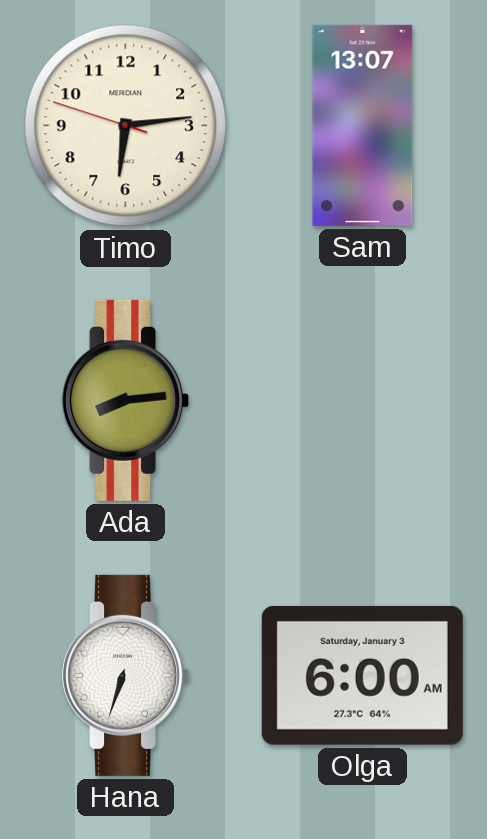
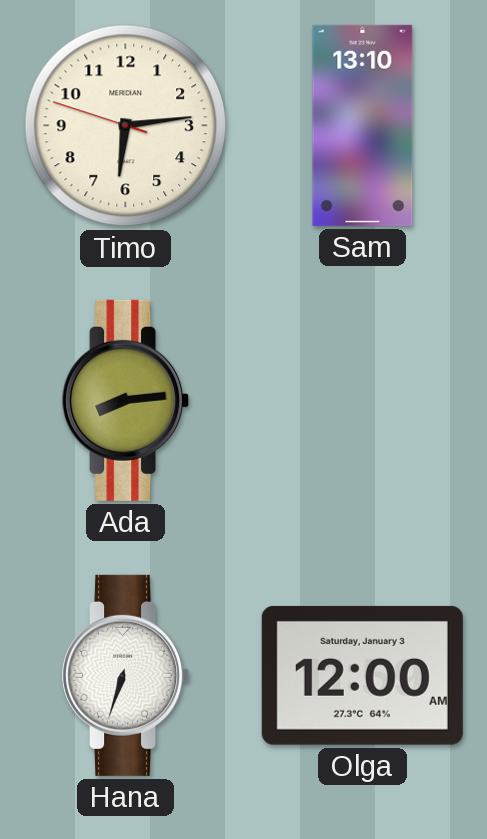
Sam: 13:07 -> 13:10 (363, 125)
Olga: 6:00 -> 12:00 (362, 675)
